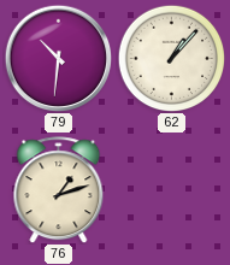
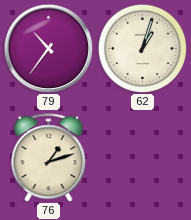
79: 10:31 -> 10:36 (48, 48)
62: 1:07 -> 1:03 (142, 48)
